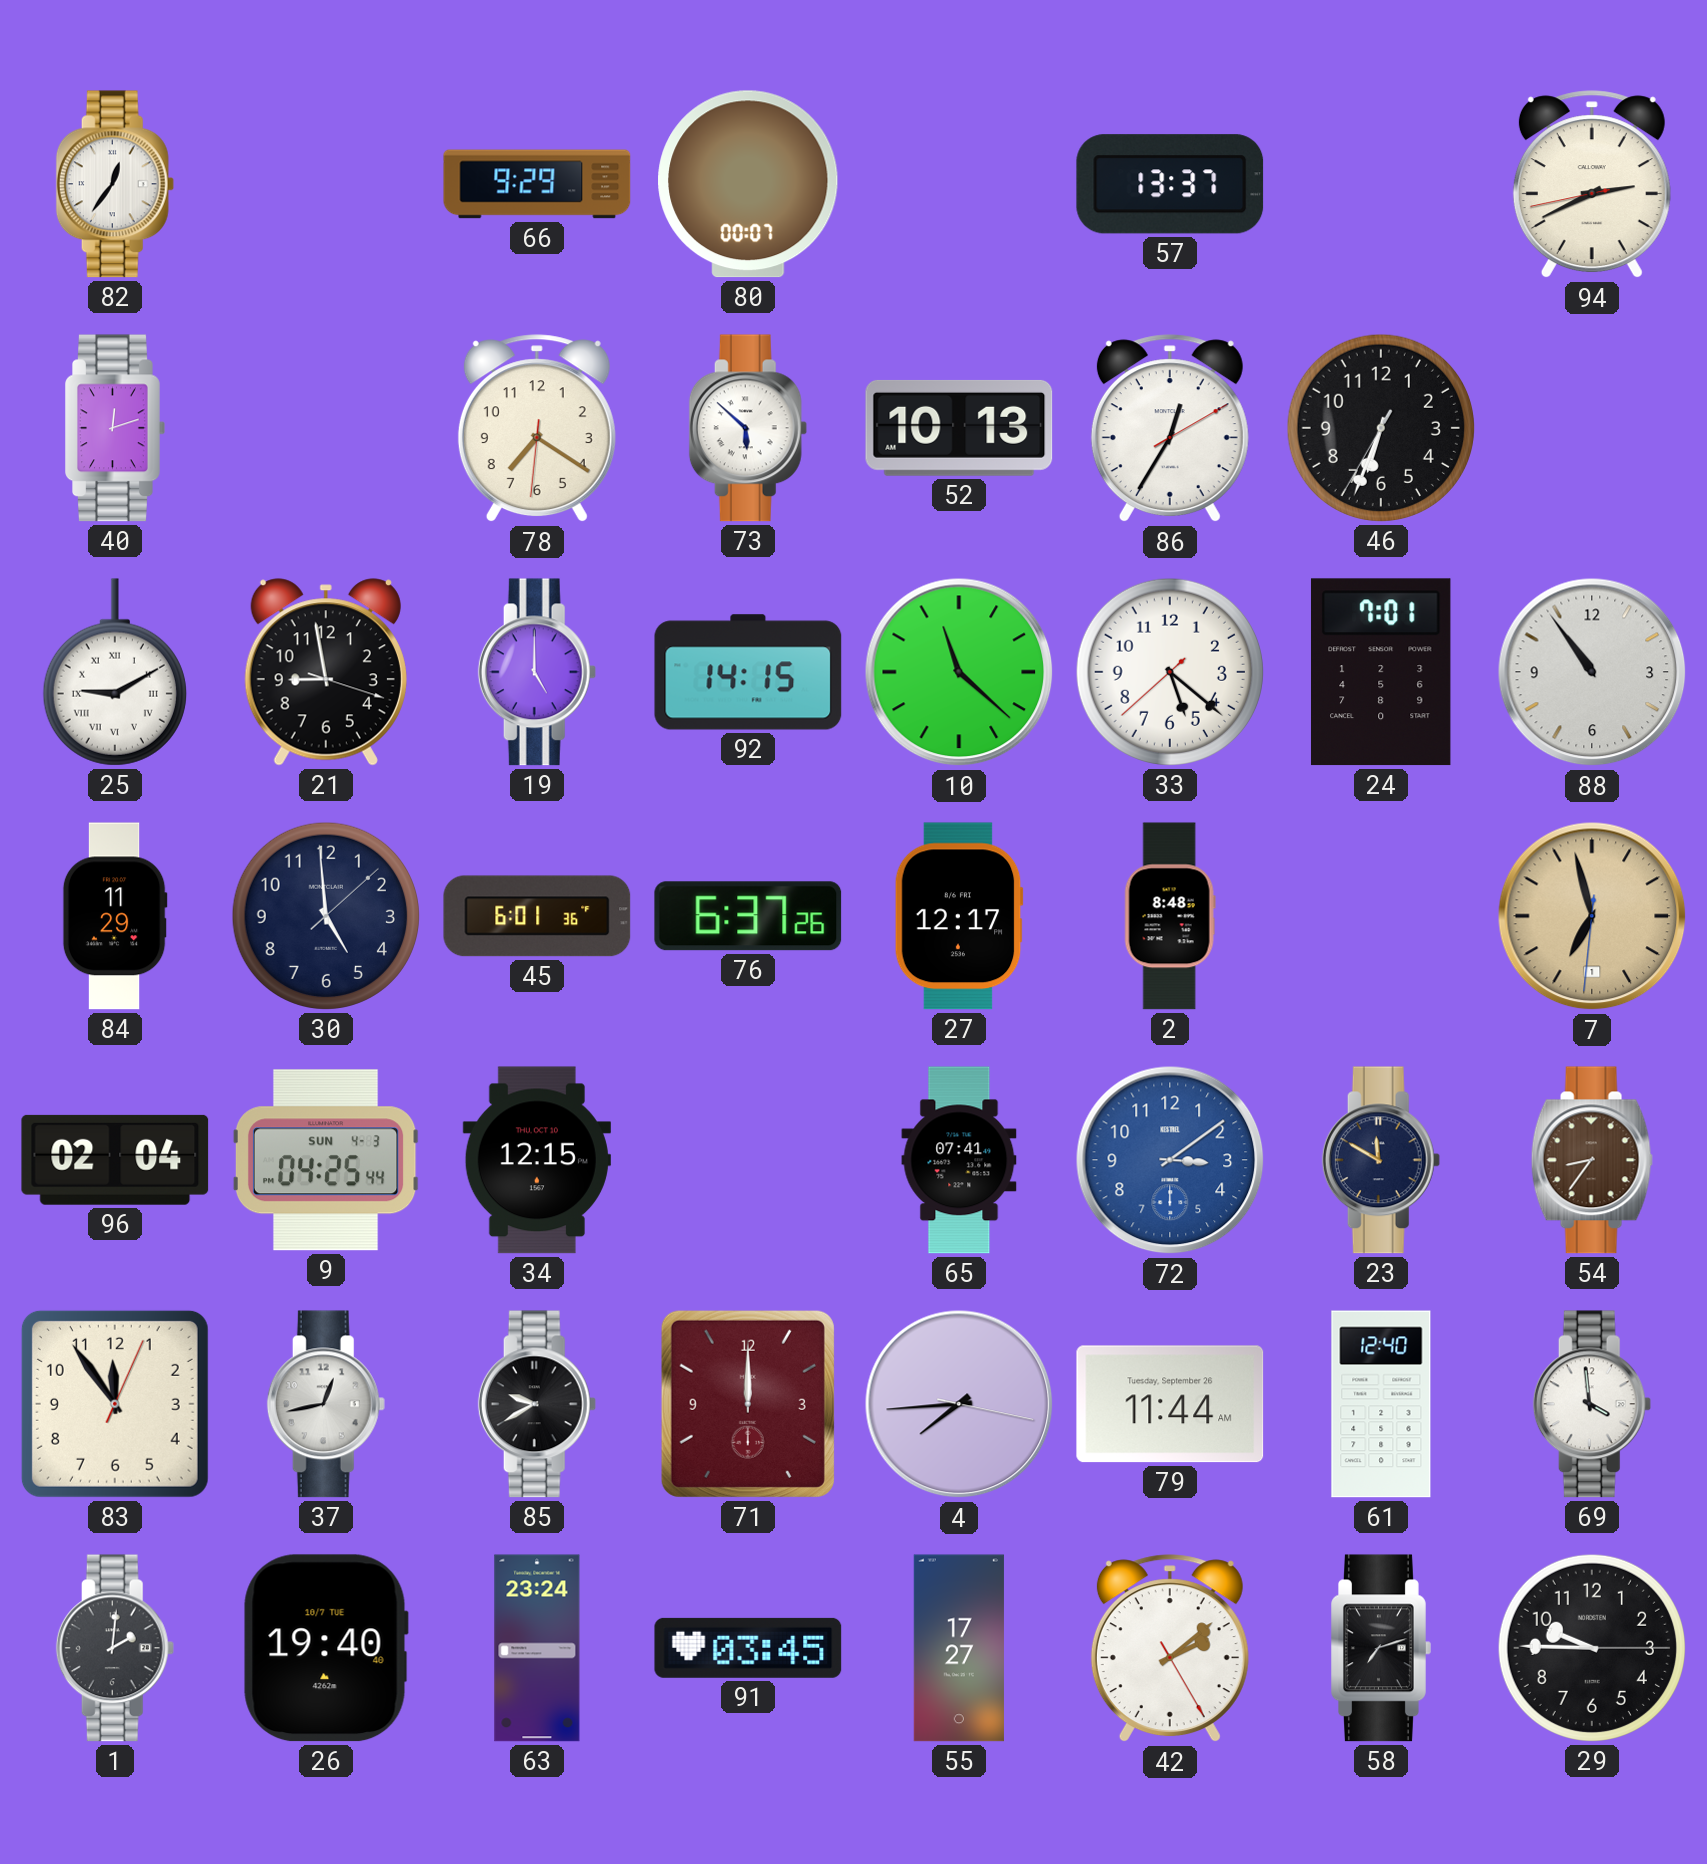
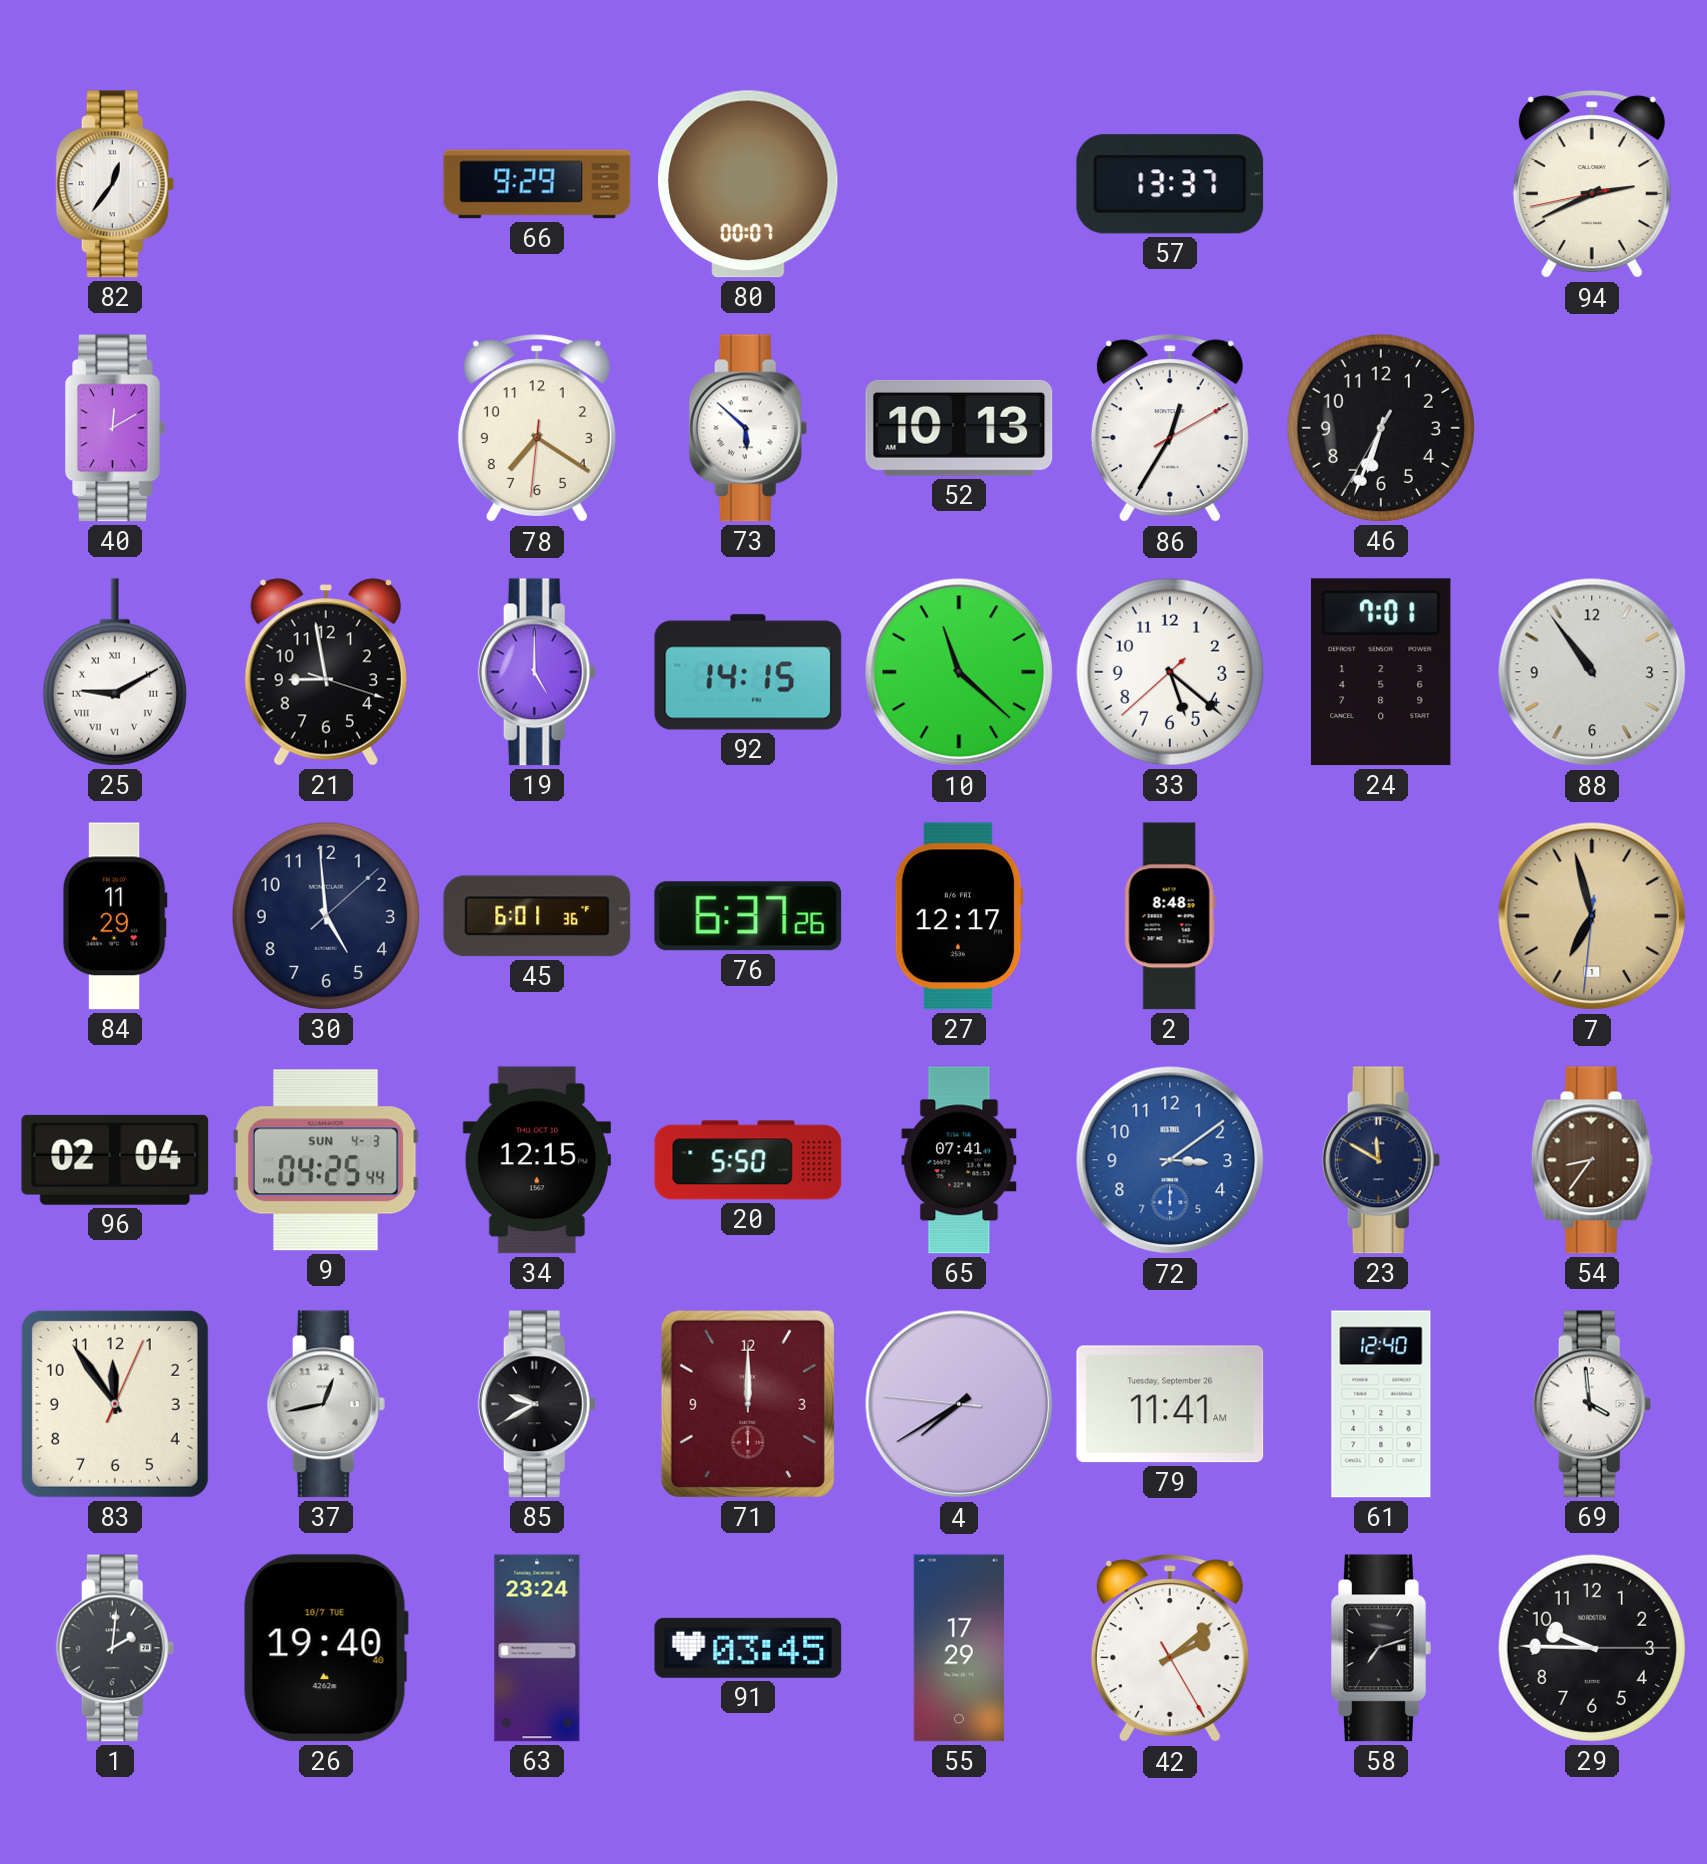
40: 12:12 -> 12:10 (115, 428)
20: none -> 5:50 (748, 1160)
4: 7:44 -> 7:39 (959, 1404)
79: 11:44 -> 11:41 (1170, 1404)
55: 17:27 -> 17:29 (959, 1648)
